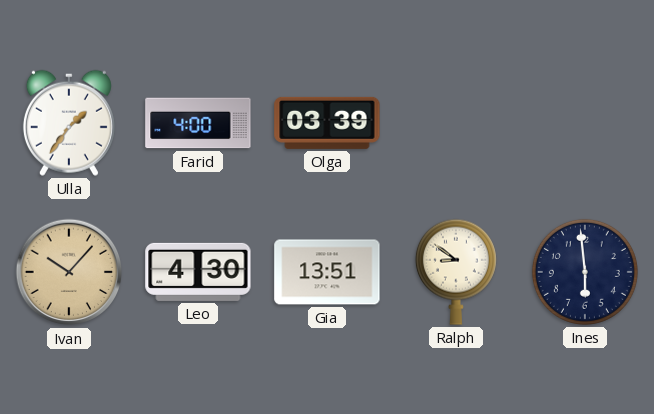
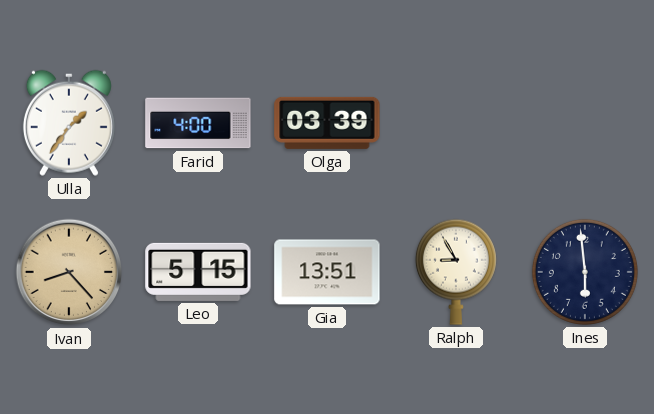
Ivan: 10:07 -> 8:23 (69, 272)
Leo: 4:30 -> 5:15 (198, 272)
Ralph: 8:51 -> 8:55 (456, 272)
